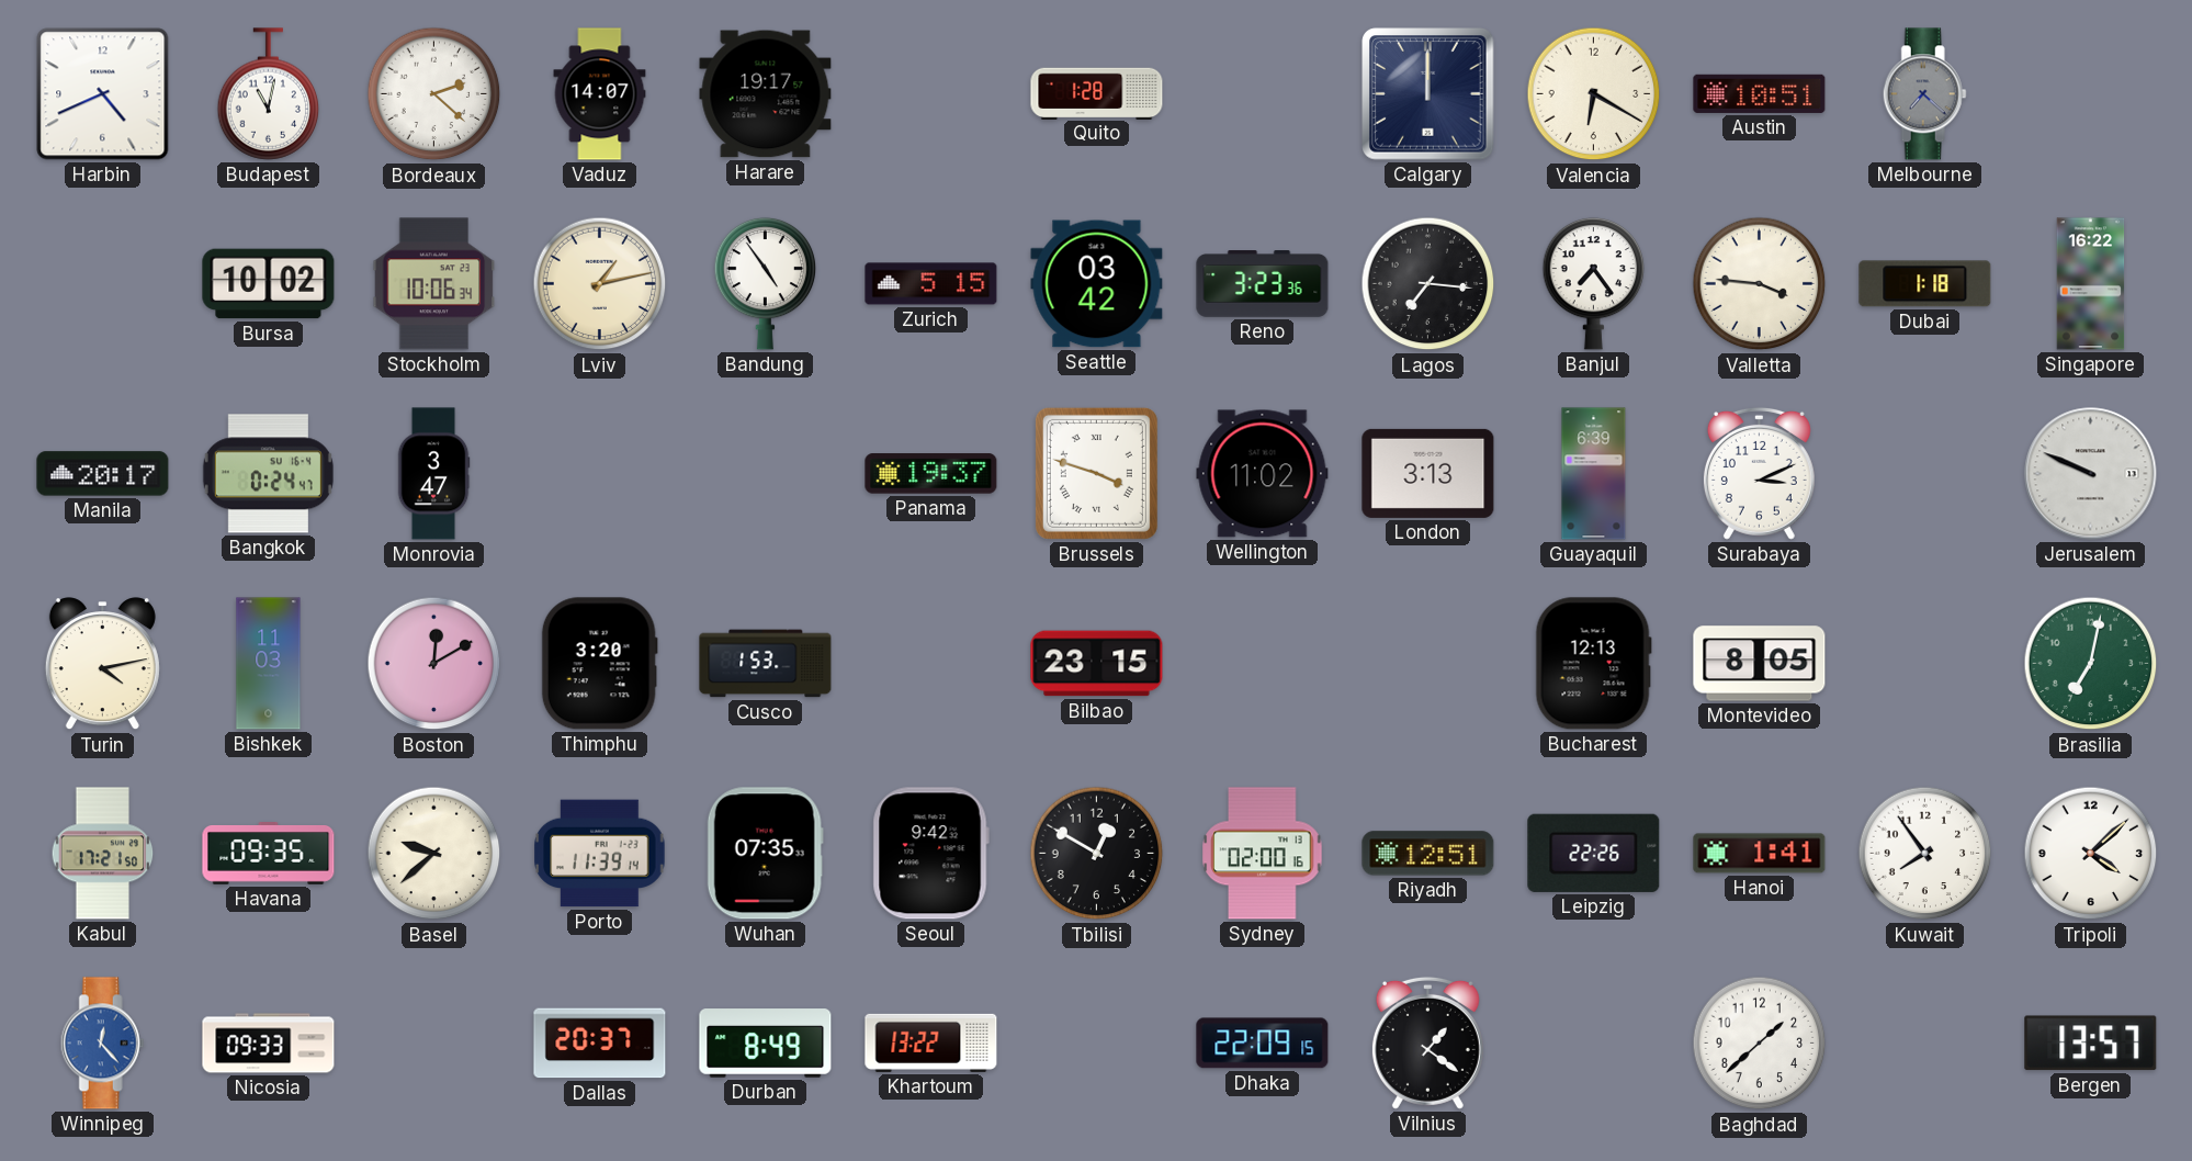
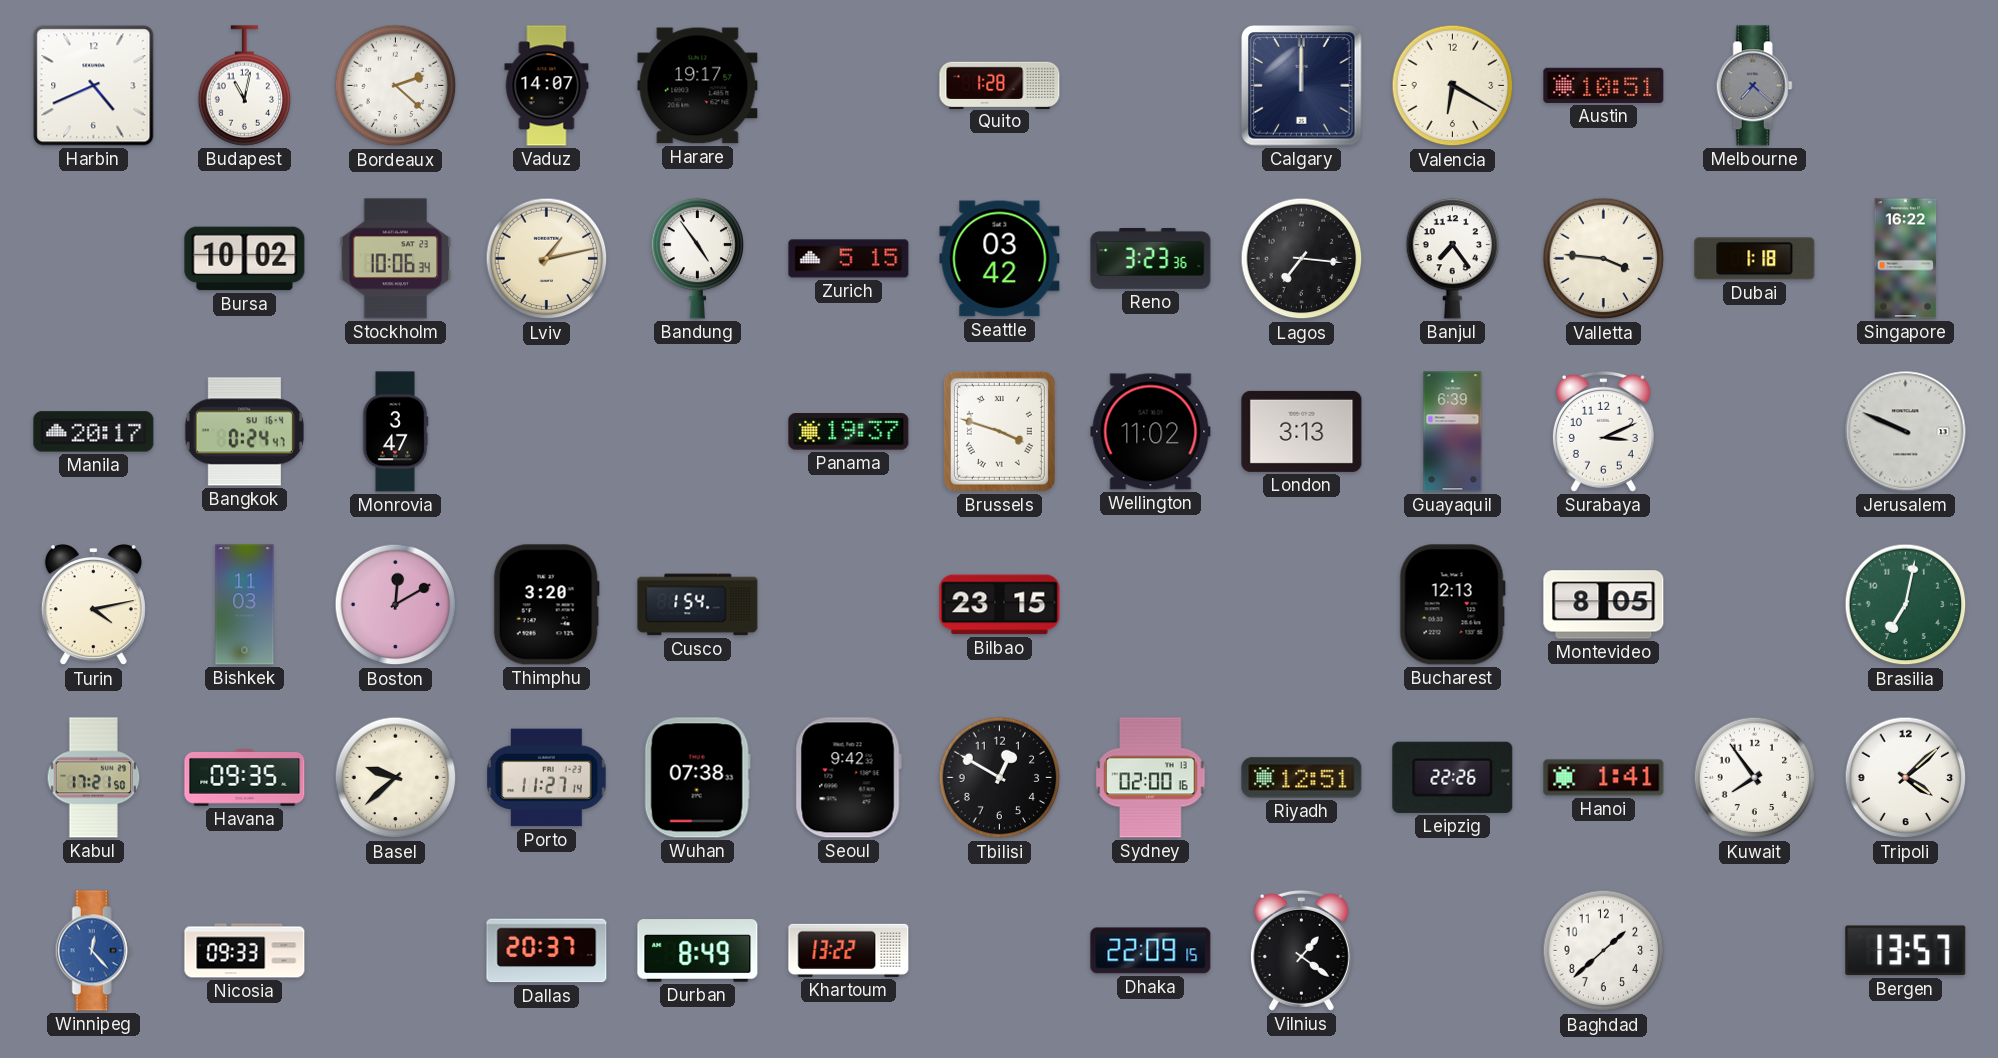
Cusco: 1:53 -> 1:54 (698, 605)
Porto: 11:39 -> 11:27 (547, 778)
Wuhan: 07:35 -> 07:38 (697, 778)
